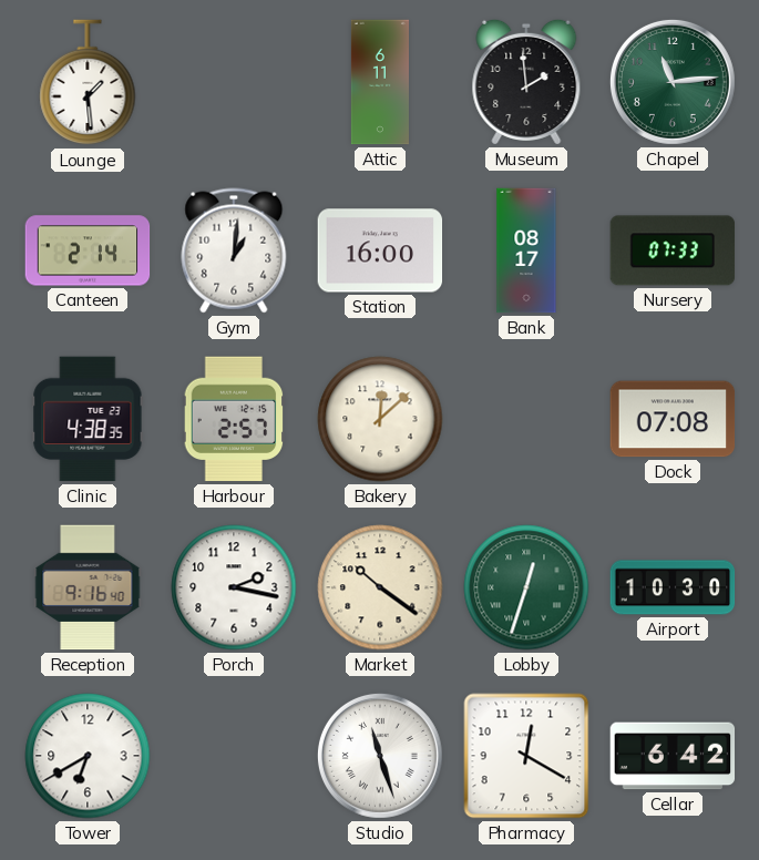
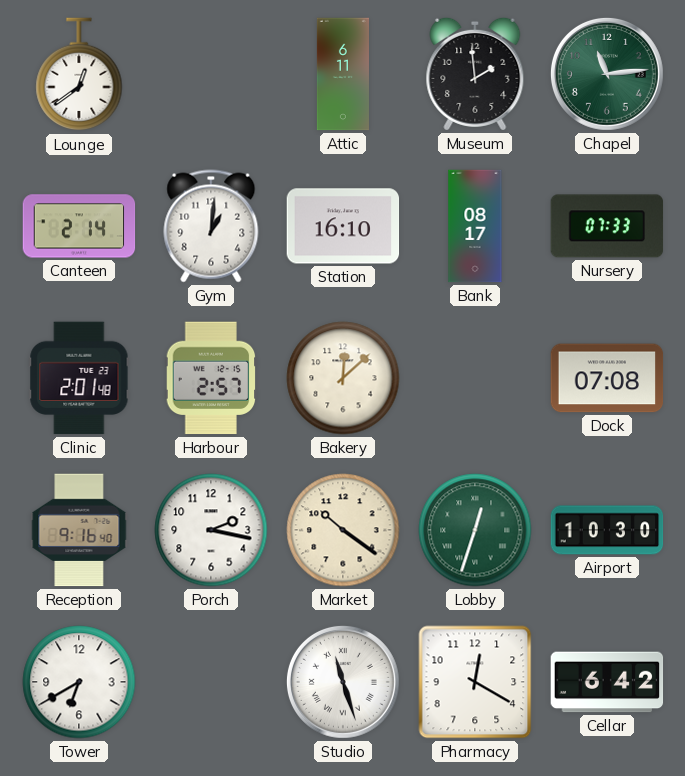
Lounge: 1:29 -> 12:39 (79, 75)
Station: 16:00 -> 16:10 (343, 226)
Clinic: 4:38 -> 2:01 (79, 378)
